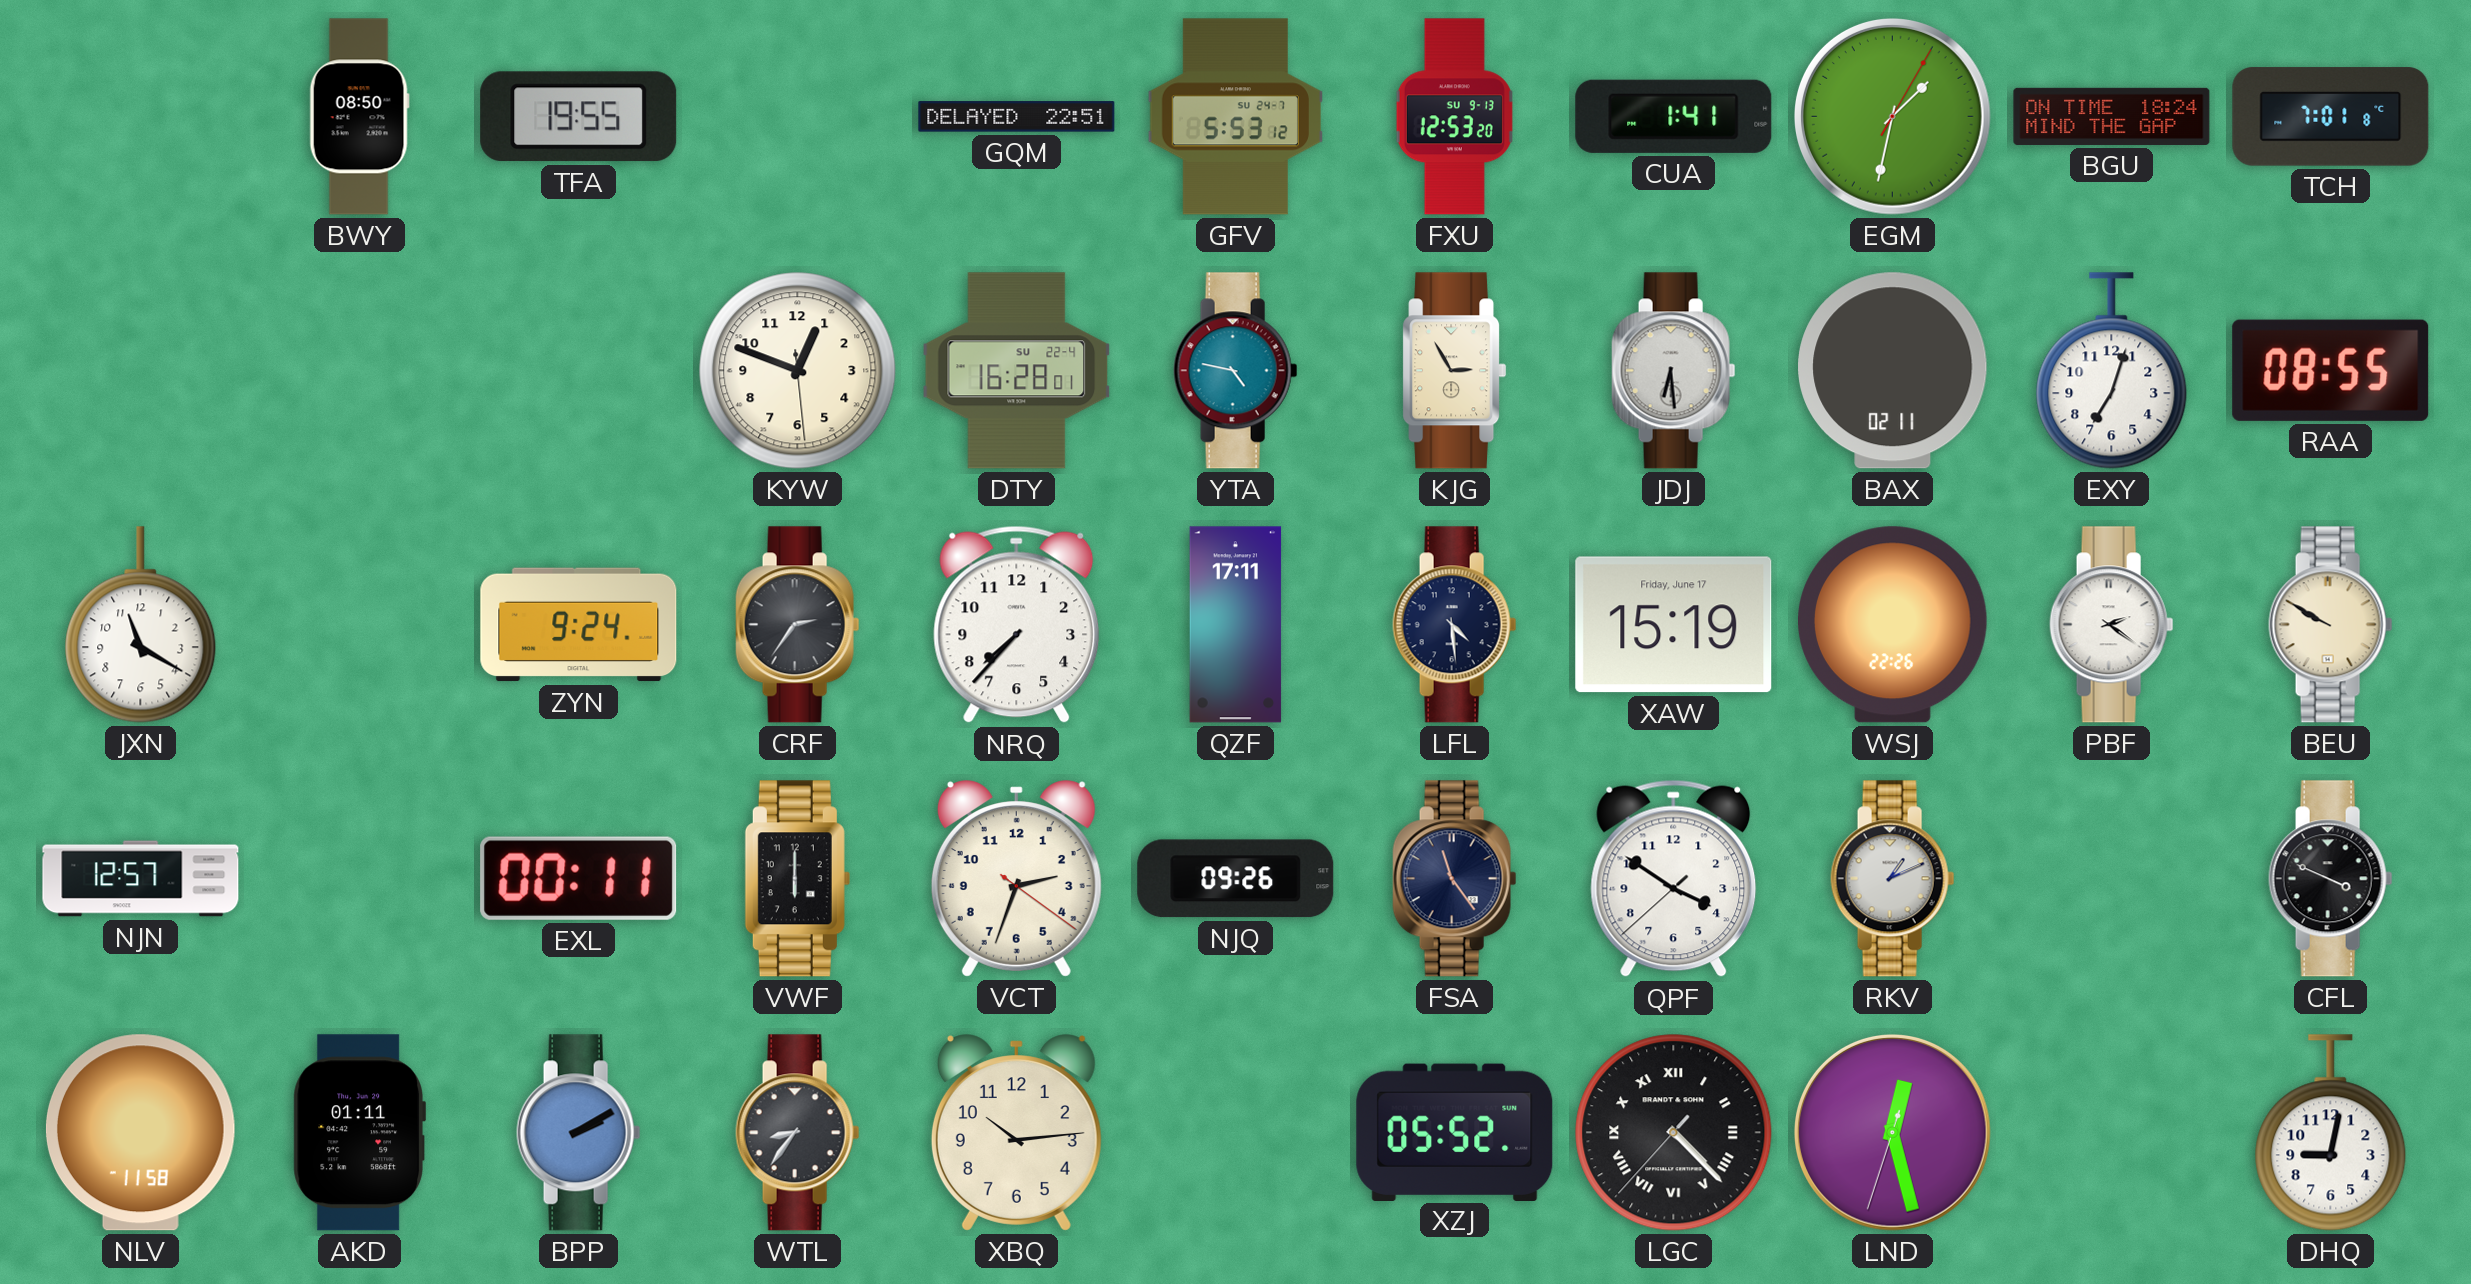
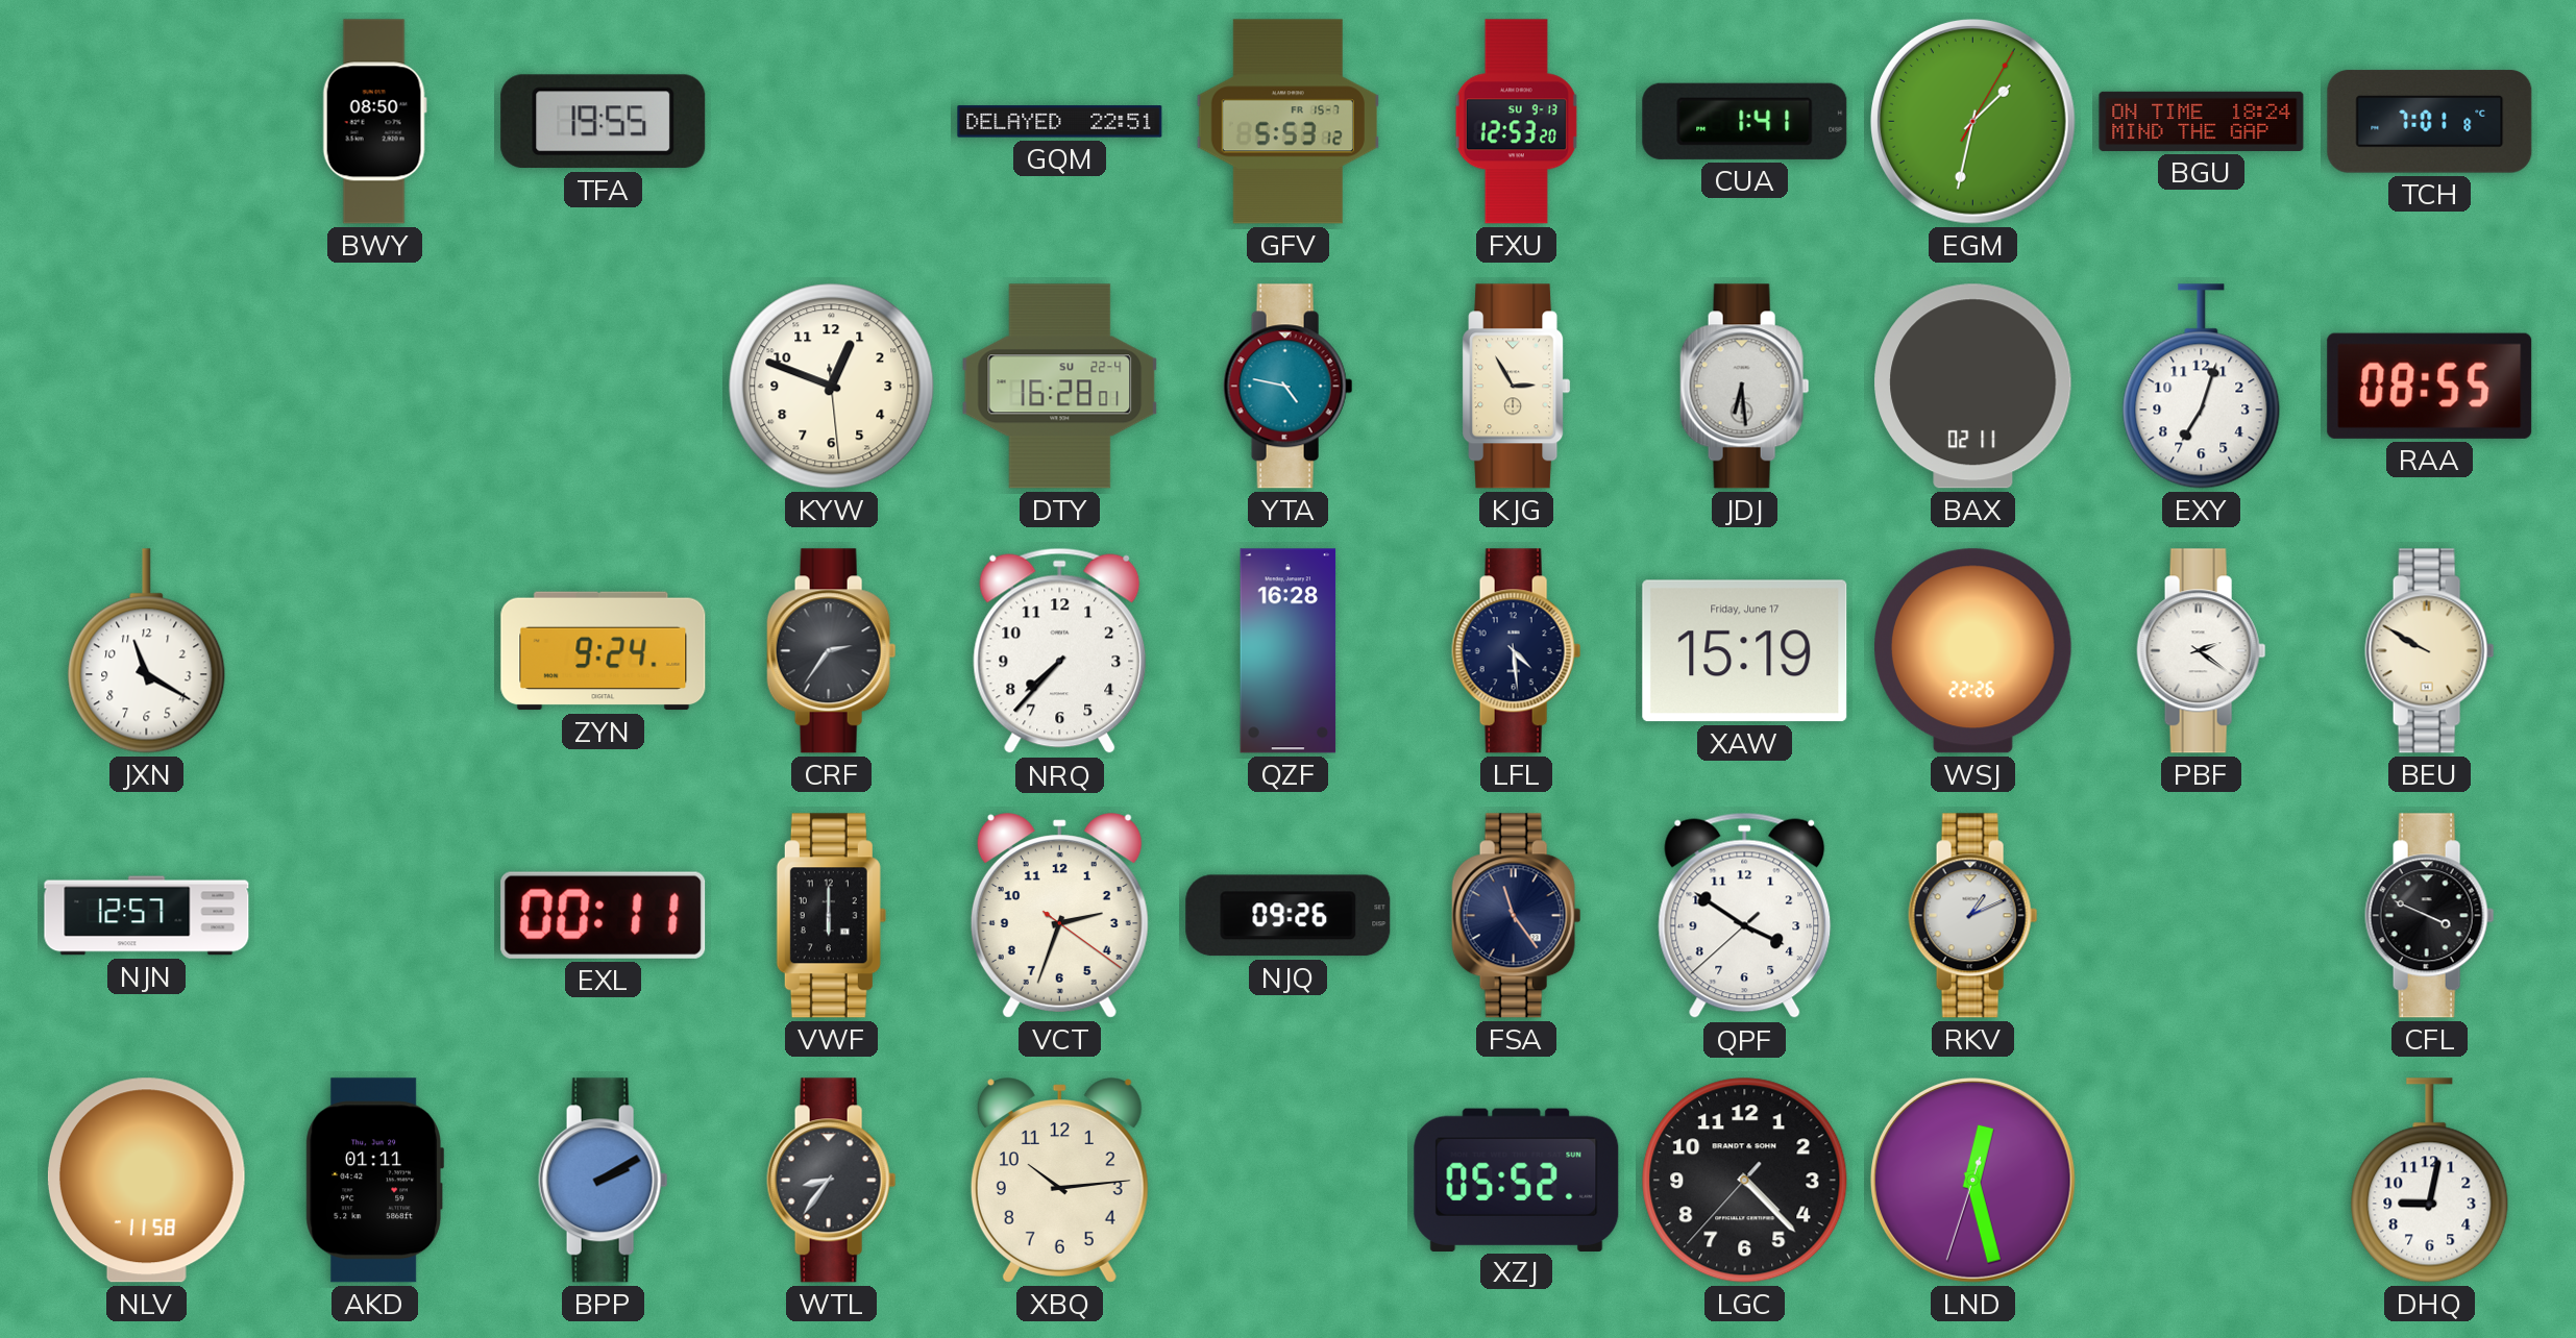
GFV date: SU 24-7 -> FR 15-7 (1287, 122)
QZF: 17:11 -> 16:28 (1289, 651)
LGC numerals: Roman -> Arabic (1745, 1181)
